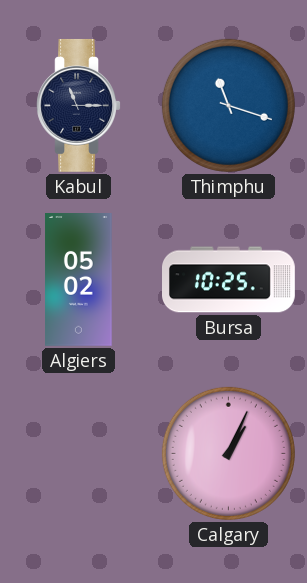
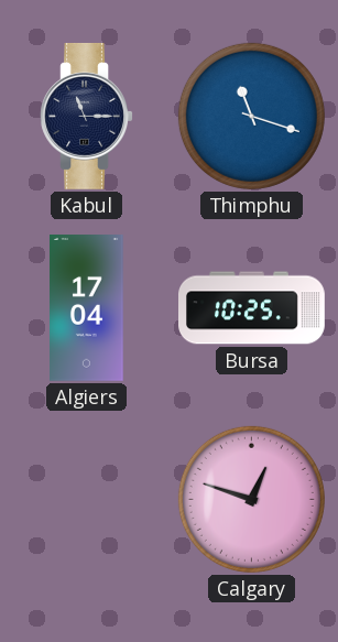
Algiers: 05:02 -> 17:04 (87, 308)
Calgary: 1:04 -> 12:48 (251, 499)
